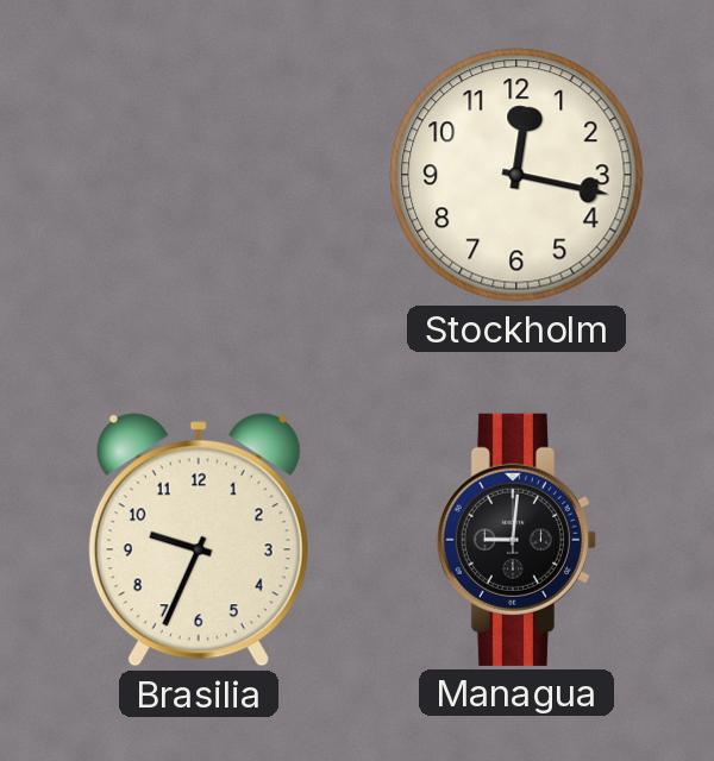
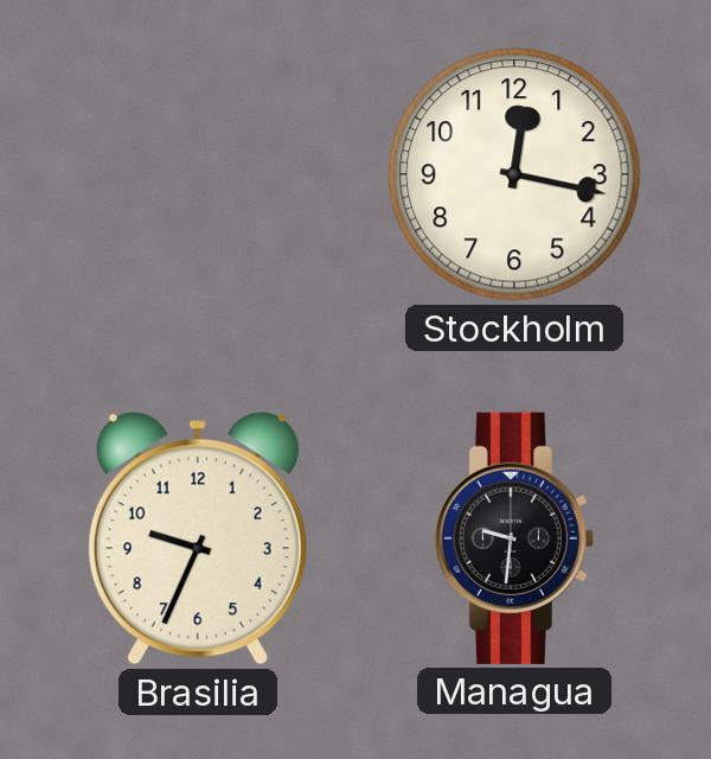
Managua: 9:01 -> 9:31 (514, 538)
